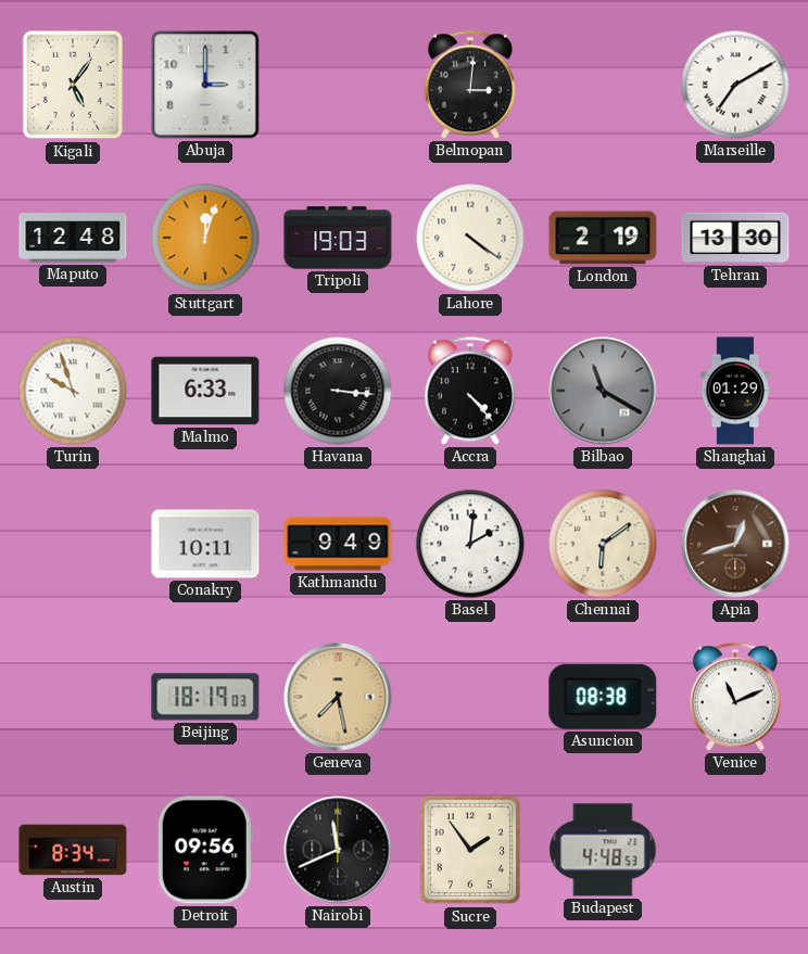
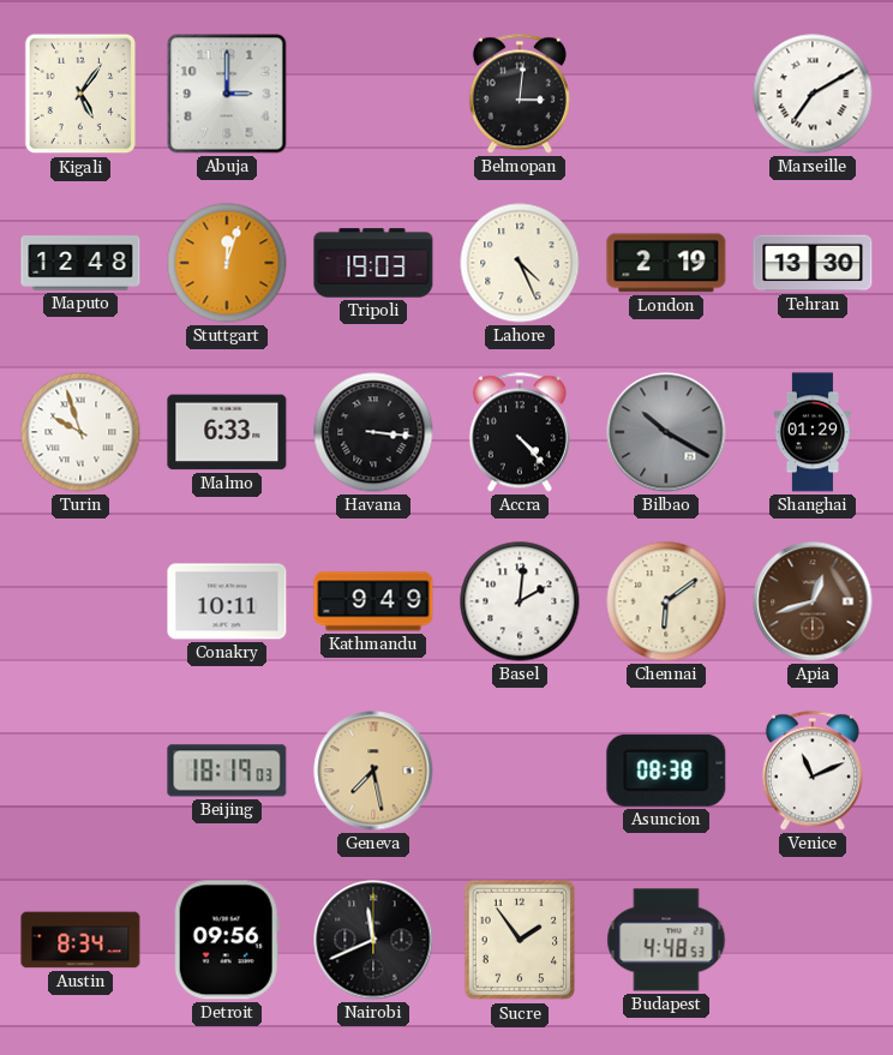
Lahore: 4:21 -> 4:26 (520, 263)
Bilbao: 11:20 -> 10:20 (666, 432)
